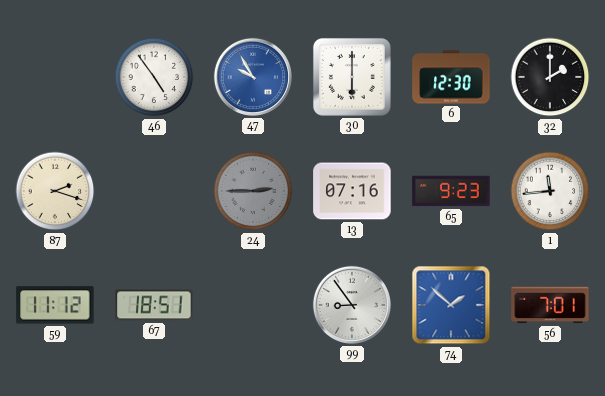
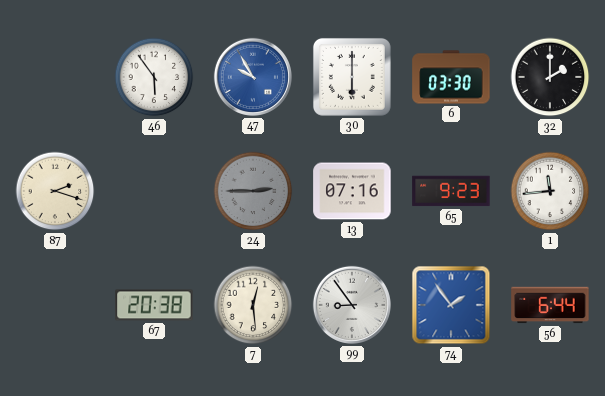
46: 4:54 -> 5:54 (154, 77)
6: 12:30 -> 03:30 (451, 77)
59: 11:12 -> none (55, 305)
67: 18:51 -> 20:38 (154, 305)
7: none -> 12:29 (253, 305)
74: 1:52 -> 1:54 (451, 305)
56: 7:01 -> 6:44 (550, 305)
